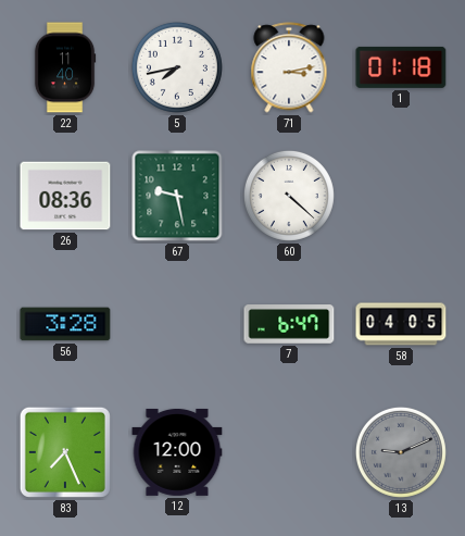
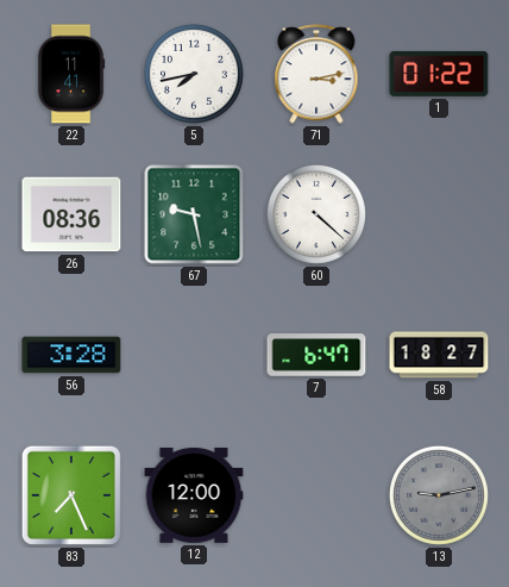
22: 11:40 -> 11:41 (71, 74)
1: 01:18 -> 01:22 (439, 74)
58: 04:05 -> 18:27 (439, 355)
13: 9:11 -> 9:13 (439, 495)
